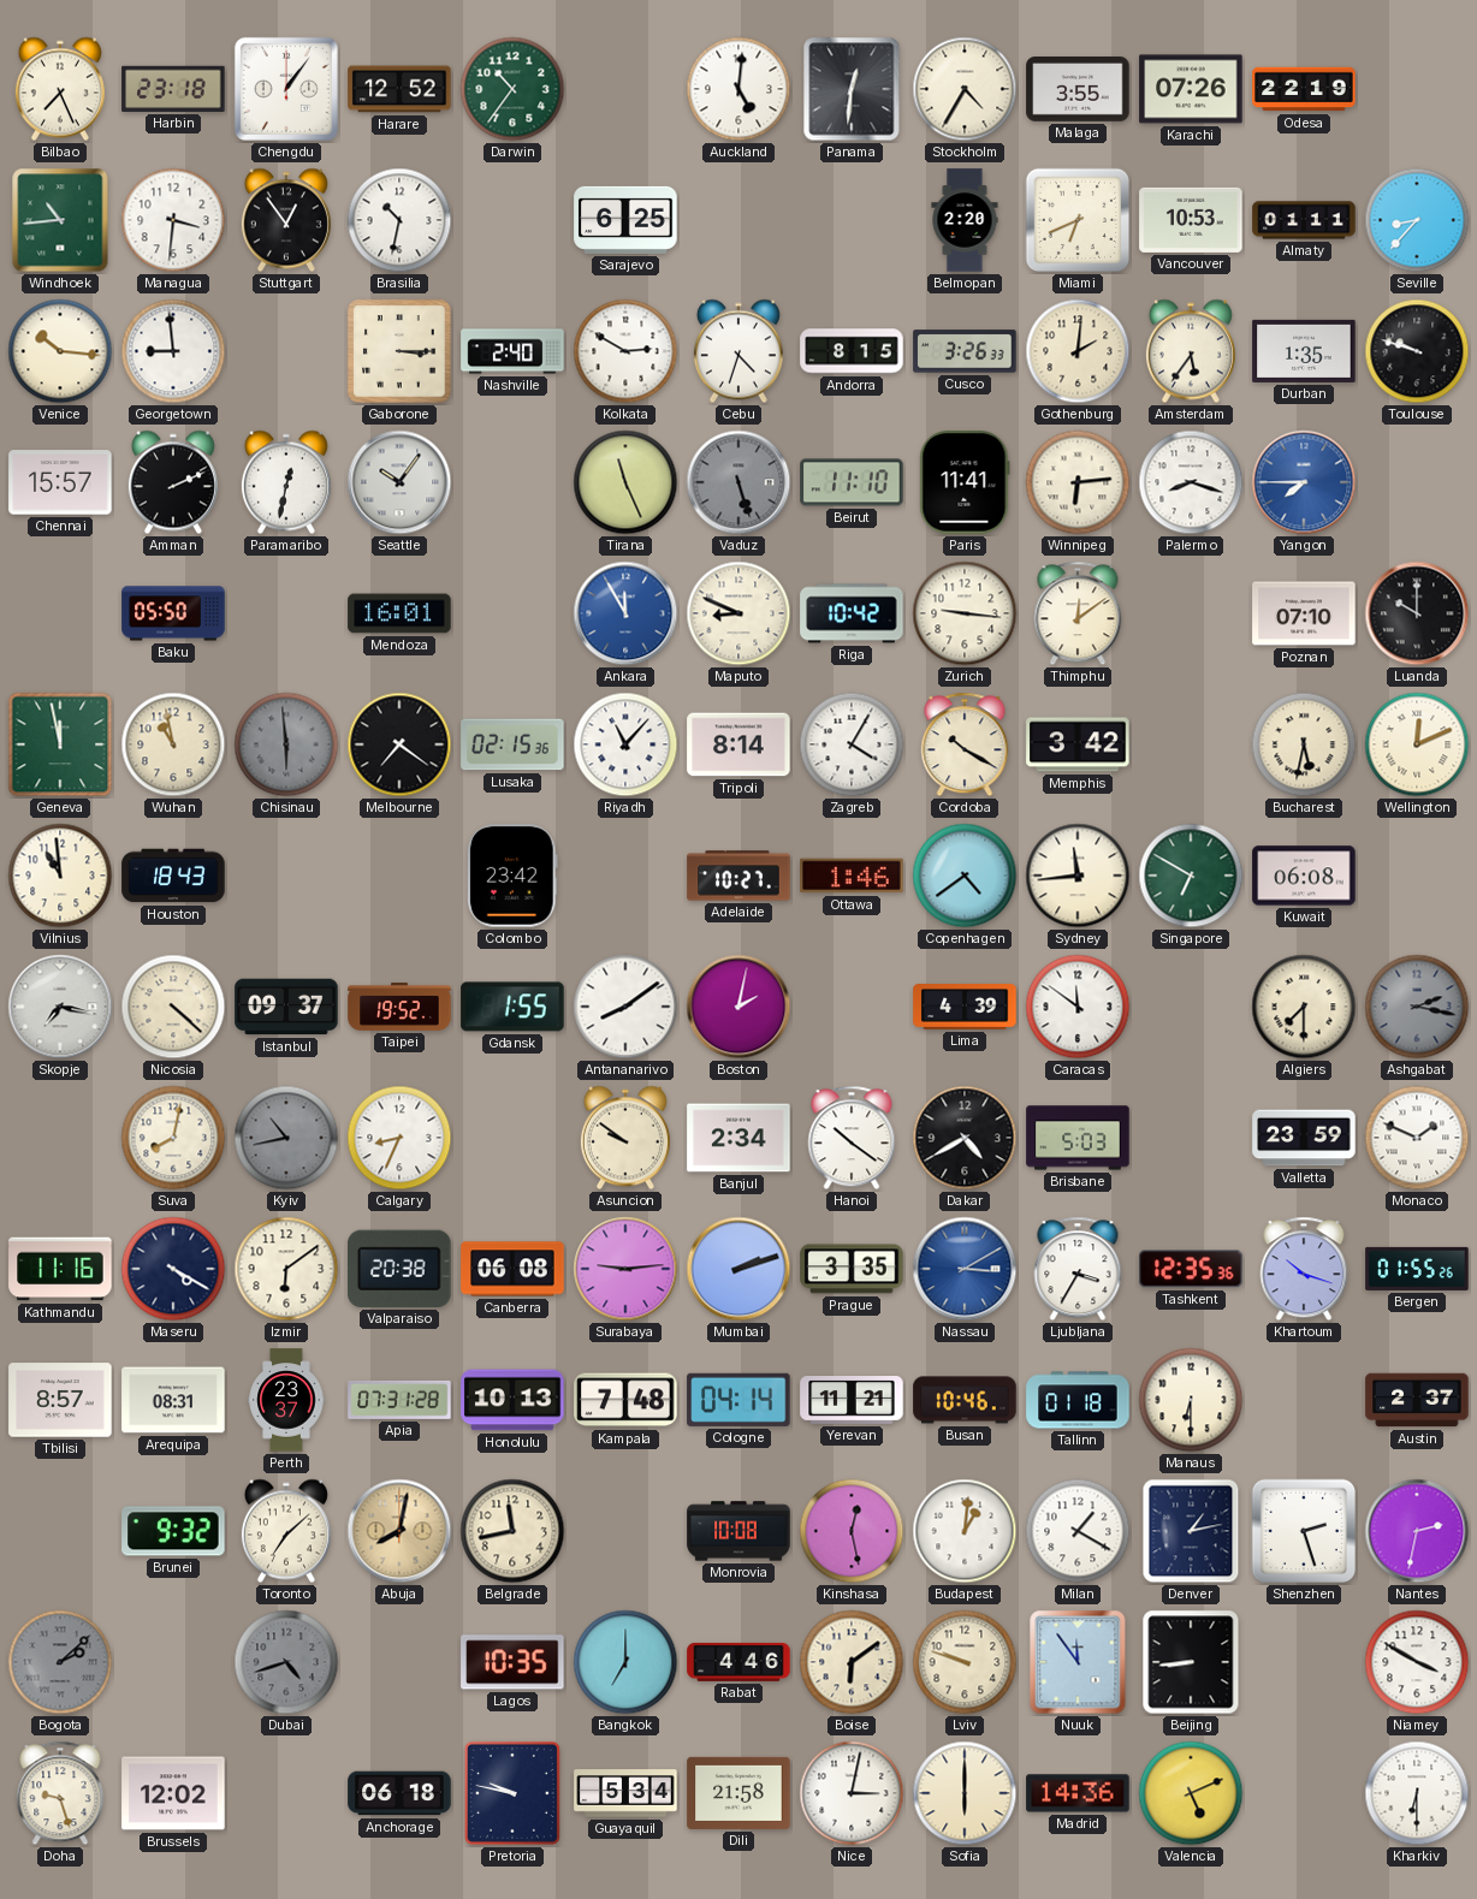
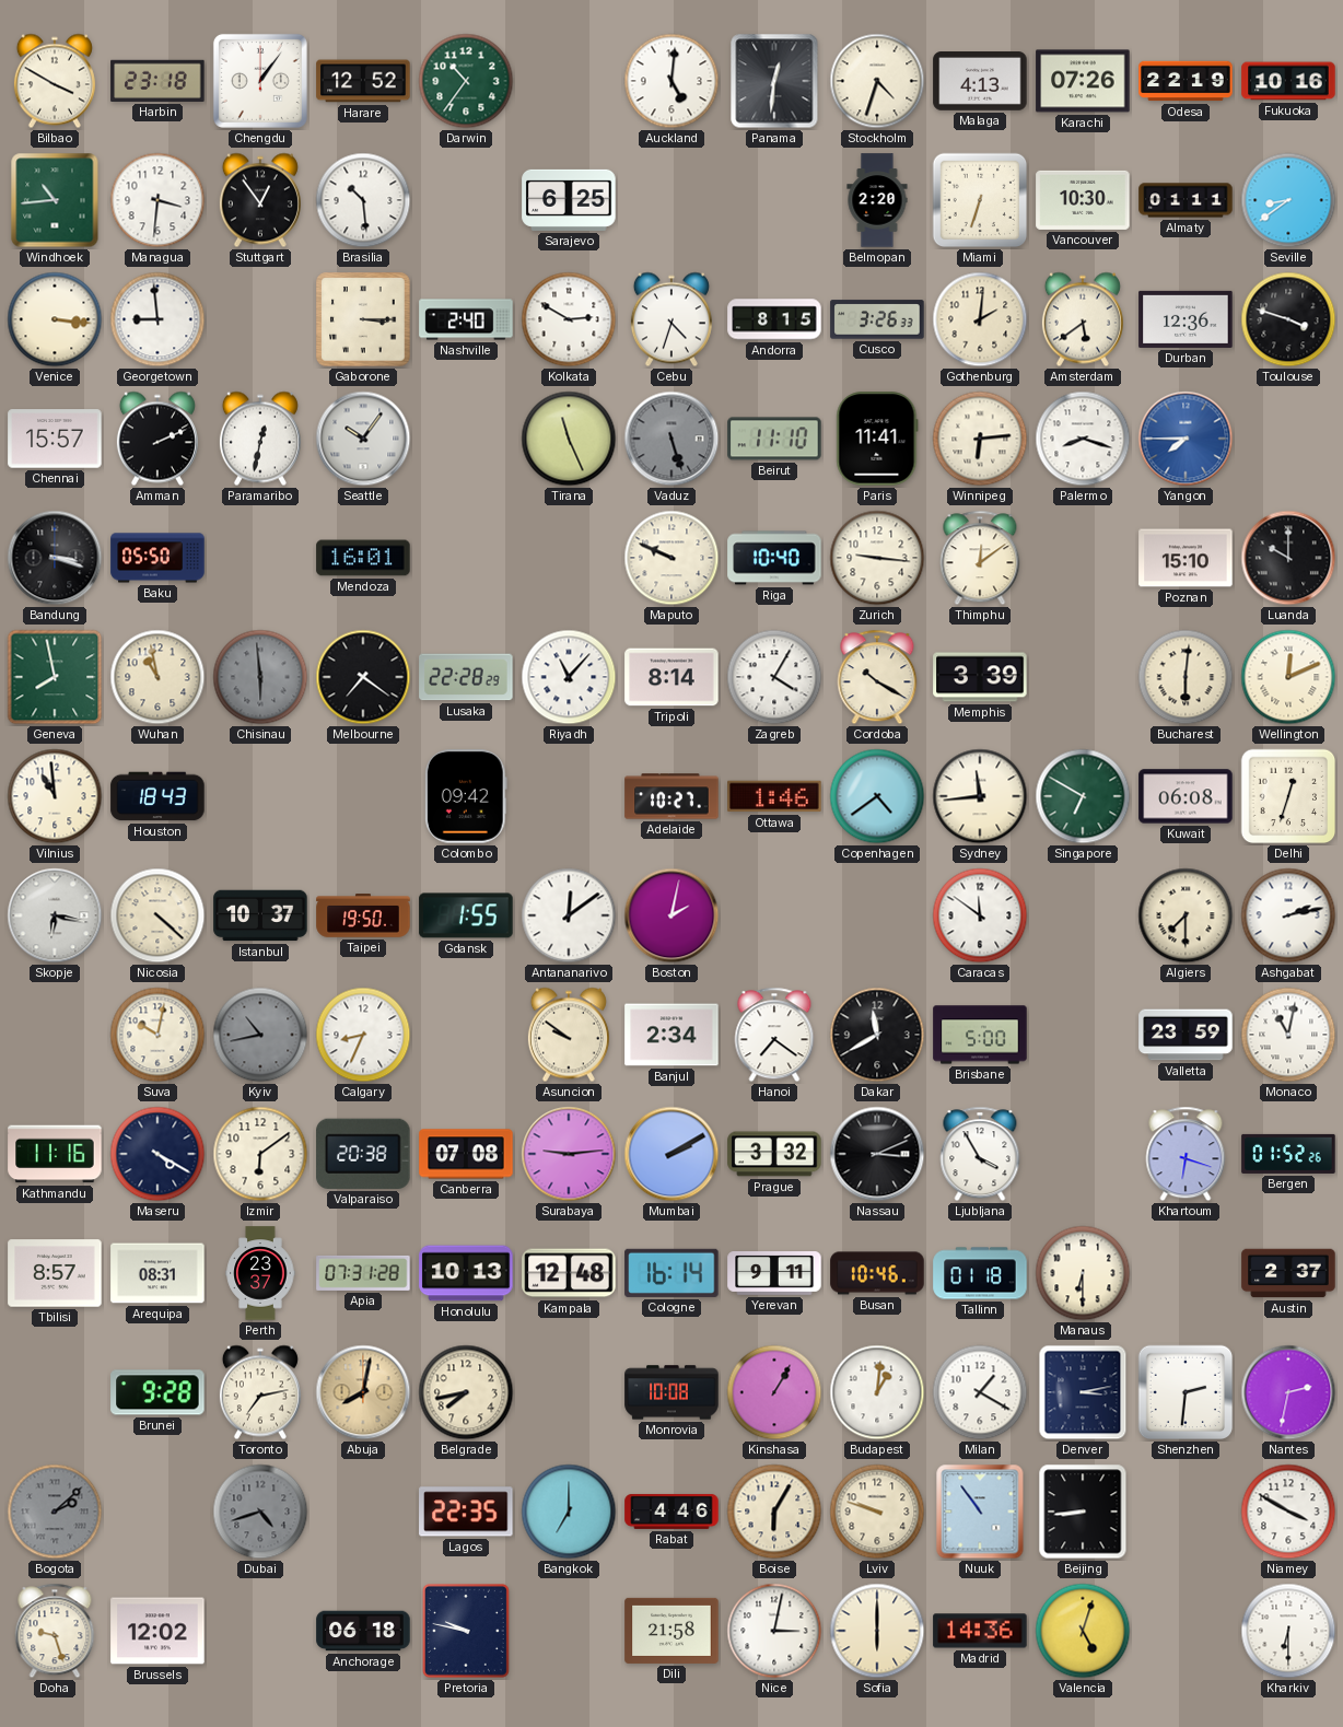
Bilbao: 7:26 -> 3:50 (55, 81)
Stockholm: 4:35 -> 4:33 (877, 81)
Malaga: 3:55 -> 4:13 (980, 82)
Fukuoka: none -> 10:16 (1288, 81)
Brasilia: 10:32 -> 10:29 (363, 200)
Miami: 6:41 -> 6:33 (980, 200)
Vancouver: 10:53 -> 10:30 (1083, 200)
Seville: 8:37 -> 8:39 (1288, 200)
Venice: 10:16 -> 3:16 (55, 319)
Amsterdam: 5:36 -> 5:39 (1083, 319)
Durban: 1:35 -> 12:36 (1186, 319)
Toulouse: 9:48 -> 3:48 (1288, 319)
Bandung: none -> 3:18 (55, 558)
Ankara: 11:55 -> none (625, 613)
Maputo: 8:49 -> 9:49 (671, 558)
Riga: 10:42 -> 10:40 (774, 558)
Poznan: 07:10 -> 15:10 (1186, 558)
Geneva: 11:58 -> 7:58 (55, 677)
Lusaka: 02:15 -> 22:28 (466, 677)
Memphis: 3:42 -> 3:39 (980, 677)
Bucharest: 5:32 -> 6:01 (1186, 677)
Colombo: 23:42 -> 09:42 (466, 796)
Delhi: none -> 12:33 (1288, 796)
Skopje: 7:17 -> 6:17 (55, 915)
Istanbul: 09:37 -> 10:37 (260, 915)
Taipei: 19:52 -> 19:50 (363, 915)
Antananarivo: 8:09 -> 12:09 (569, 915)
Lima: 4:39 -> none (965, 1008)
Ashgabat: 2:17 -> 2:13 (1288, 915)
Ashgabat dial: grey -> white (1288, 915)
Suva: 8:02 -> 10:02 (157, 1035)
Hanoi: 10:21 -> 7:21 (774, 1035)
Dakar: 4:40 -> 11:40 (877, 1035)
Brisbane: 5:03 -> 5:00 (980, 1035)
Monaco: 1:49 -> 11:02 (1288, 1035)
Canberra: 06:08 -> 07:08 (466, 1154)
Mumbai: 2:12 -> 2:10 (671, 1154)
Prague: 3:35 -> 3:32 (774, 1154)
Nassau: 3:10 -> 3:11 (877, 1154)
Nassau dial: blue -> black (877, 1154)
Ljubljana: 3:35 -> 3:55 (980, 1154)
Tashkent: 12:35 -> none (1191, 1269)
Khartoum: 10:18 -> 6:18 (1186, 1154)
Bergen: 01:55 -> 01:52 (1288, 1154)
Kampala: 7:48 -> 12:48 (569, 1273)
Cologne: 04:14 -> 16:14 (671, 1273)
Yerevan: 11:21 -> 9:11 (774, 1274)
Brunei: 9:32 -> 9:28 (157, 1392)
Toronto: 7:08 -> 7:13 (260, 1392)
Belgrade: 11:43 -> 7:43 (466, 1392)
Kinshasa: 12:28 -> 1:05 (774, 1392)
Denver: 1:13 -> 3:13 (1083, 1392)
Shenzhen: 2:27 -> 2:31 (1186, 1392)
Lagos: 10:35 -> 22:35 (466, 1512)
Boise: 6:09 -> 6:05 (774, 1512)
Nuuk: 11:54 -> 10:54 (980, 1512)
Guayaquil: 5:34 -> none (625, 1793)
Valencia: 5:11 -> 5:03 (1083, 1631)
